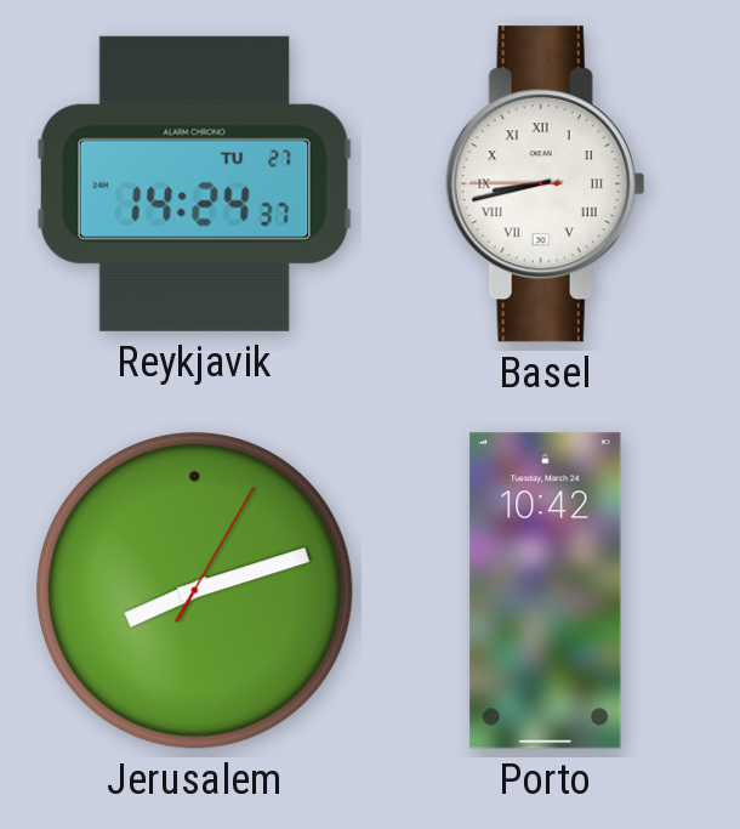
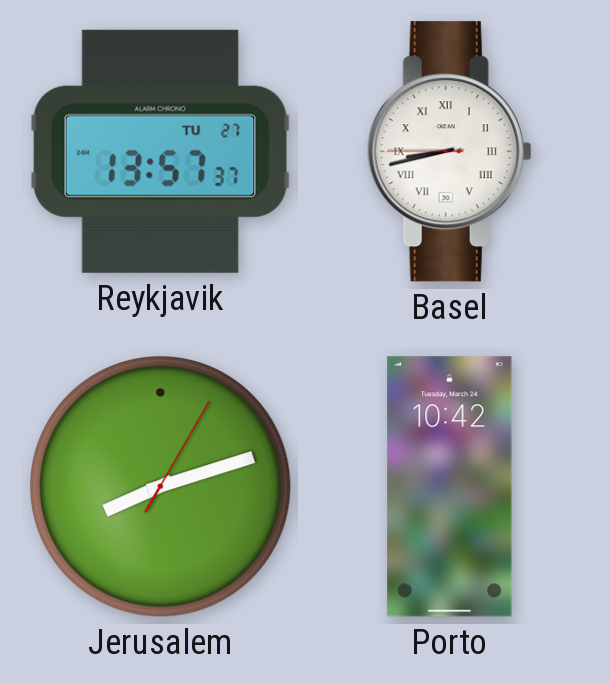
Reykjavik: 14:24 -> 13:57 (160, 151)
